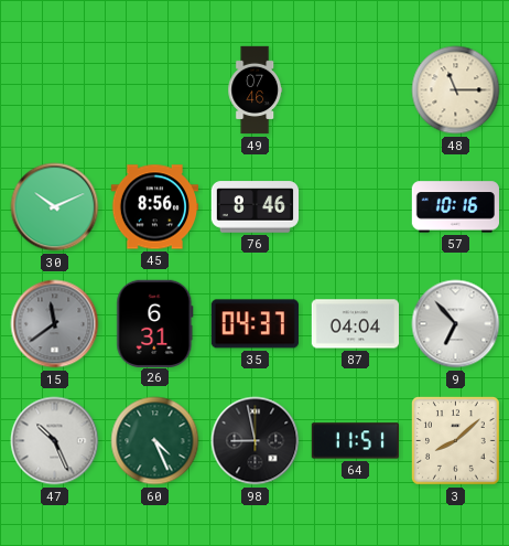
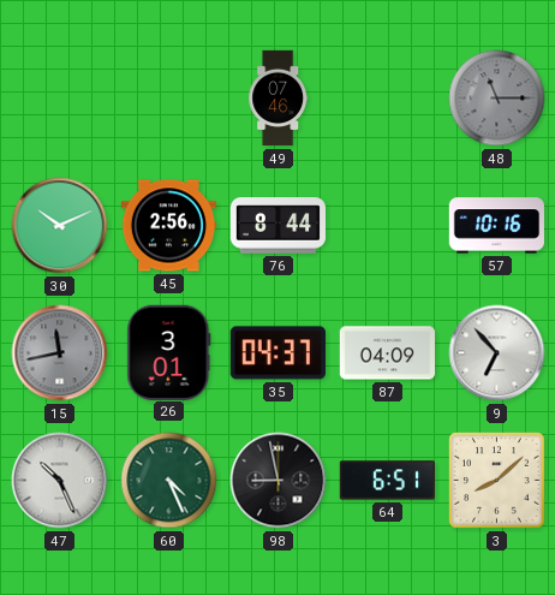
48 dial: cream -> grey (497, 99)
45: 8:56 -> 2:56 (168, 226)
76: 8:46 -> 8:44 (279, 226)
15: 11:39 -> 11:43 (60, 353)
26: 6:31 -> 3:01 (169, 352)
87: 04:04 -> 04:09 (387, 353)
64: 11:51 -> 6:51 (387, 481)
